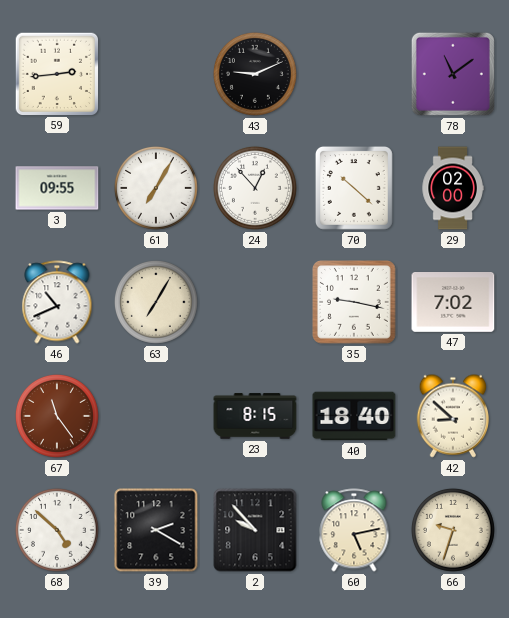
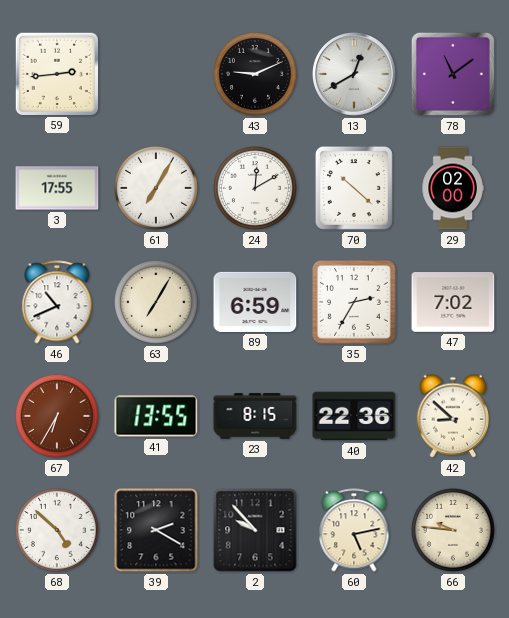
13: none -> 12:40 (354, 74)
3: 09:55 -> 17:55 (57, 188)
24: 12:53 -> 12:10 (255, 188)
89: none -> 6:59 (255, 302)
35: 9:17 -> 2:35 (355, 303)
67: 11:24 -> 6:35 (57, 416)
41: none -> 13:55 (156, 416)
40: 18:40 -> 22:36 (354, 416)
66: 9:33 -> 9:46 (453, 530)
